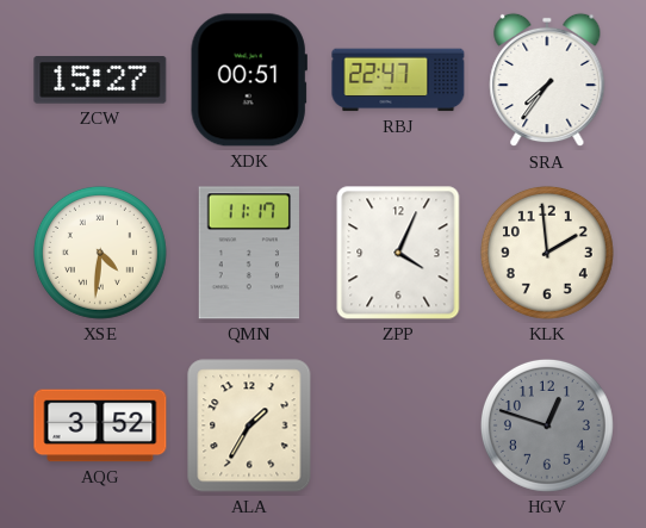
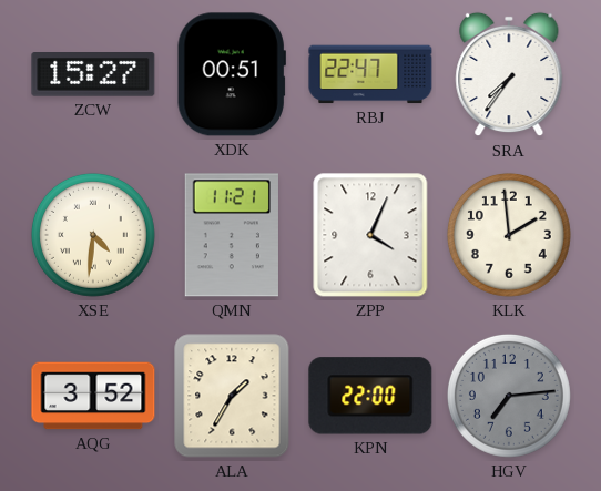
QMN: 11:17 -> 11:21 (232, 235)
KPN: none -> 22:00 (370, 396)
HGV: 12:48 -> 7:14 (509, 396)
